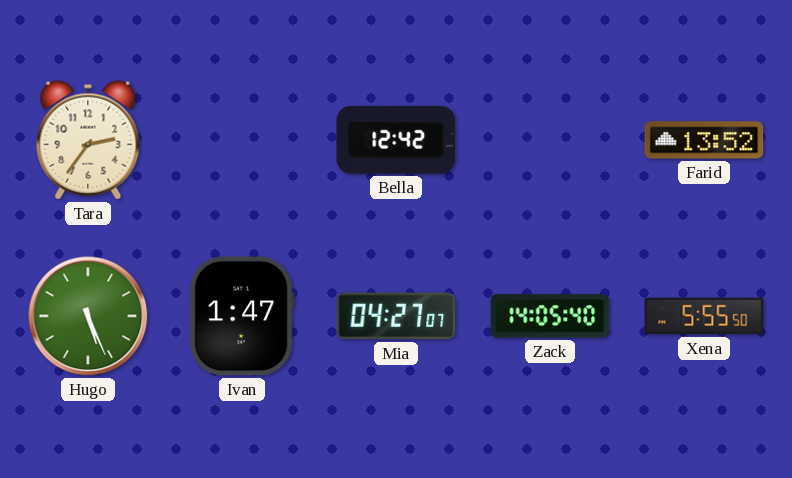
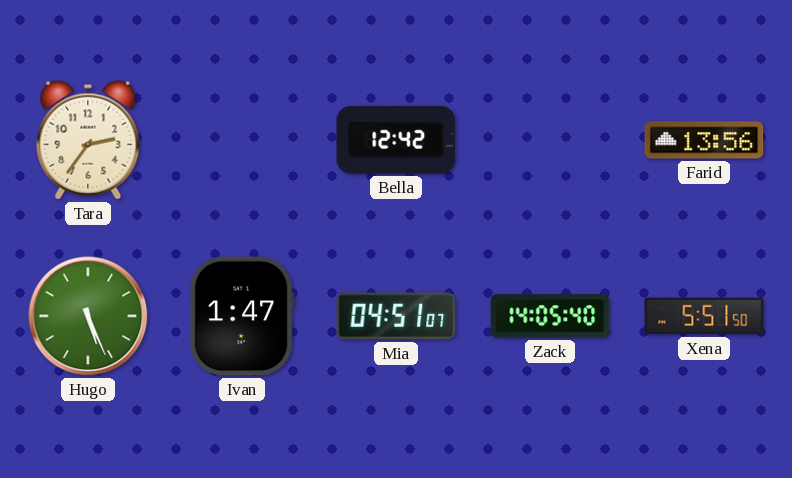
Farid: 13:52 -> 13:56 (704, 140)
Mia: 04:27 -> 04:51 (396, 316)
Xena: 5:55 -> 5:51 (704, 316)
